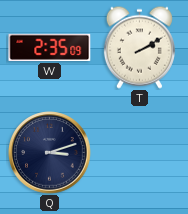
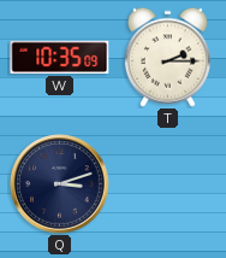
W: 2:35 -> 10:35 (60, 57)
T: 2:10 -> 2:15 (167, 57)
